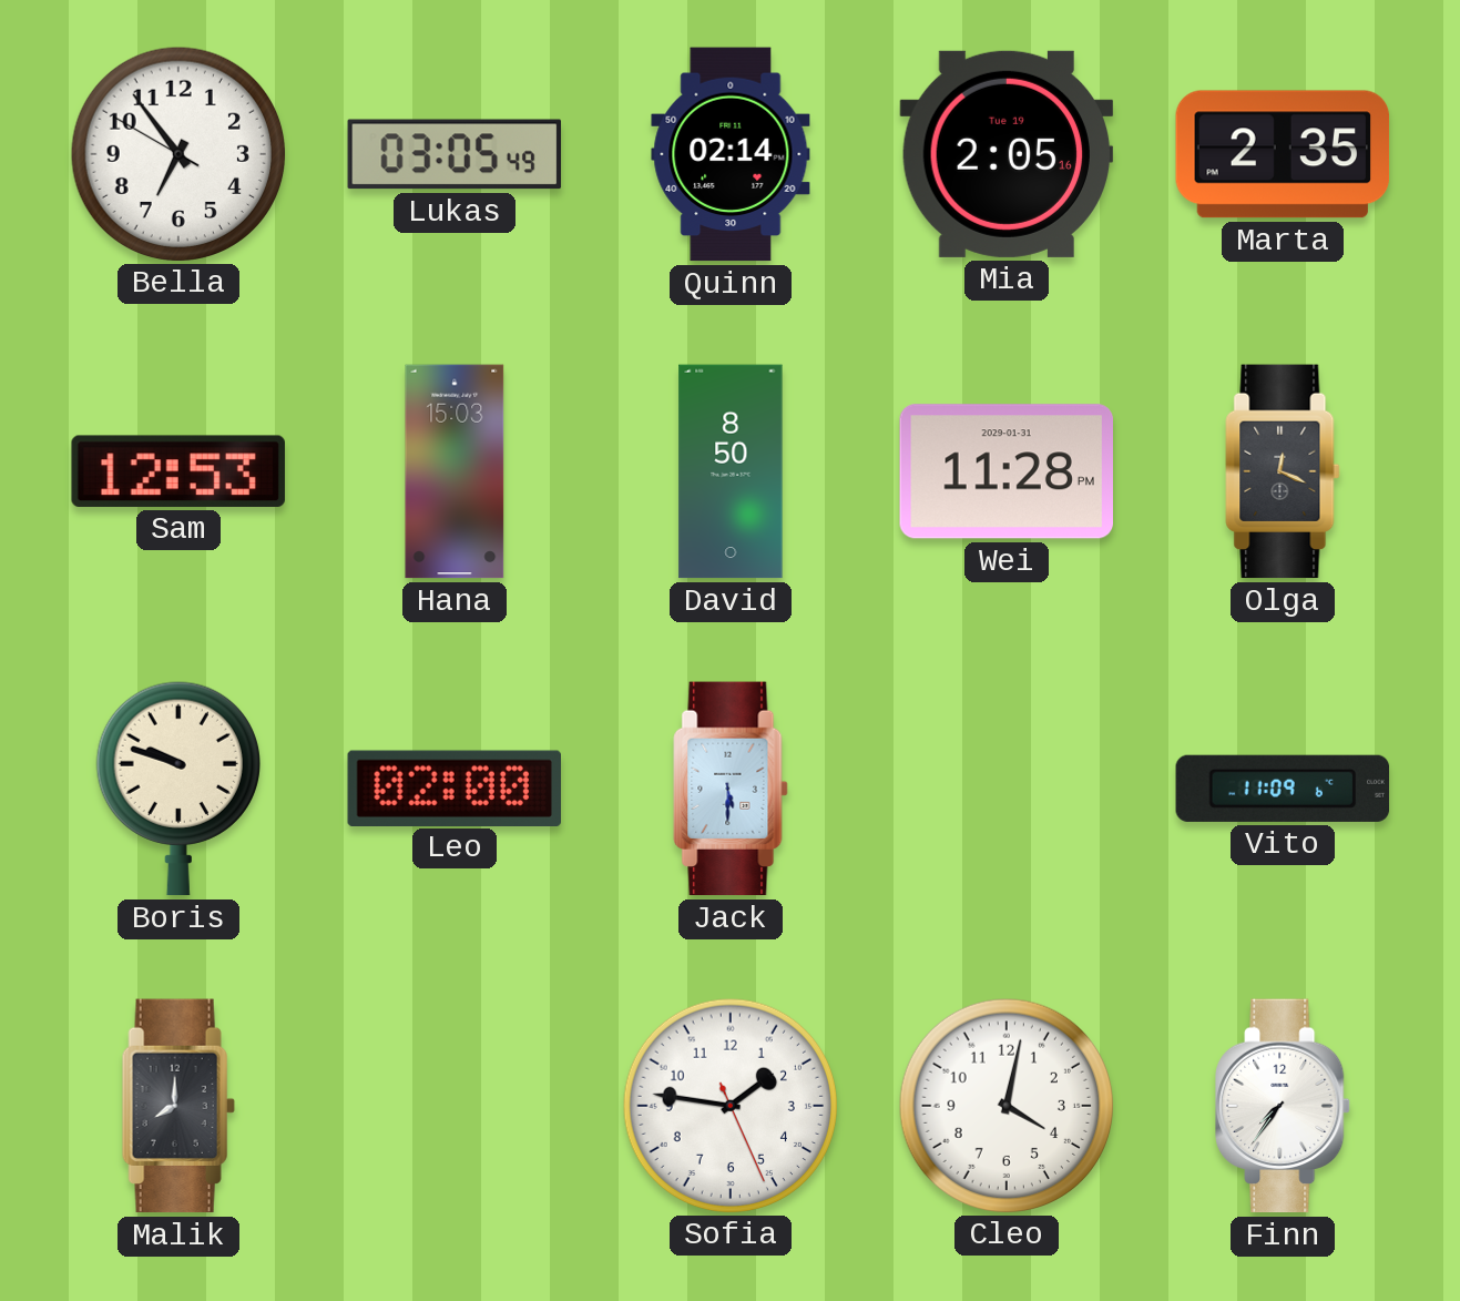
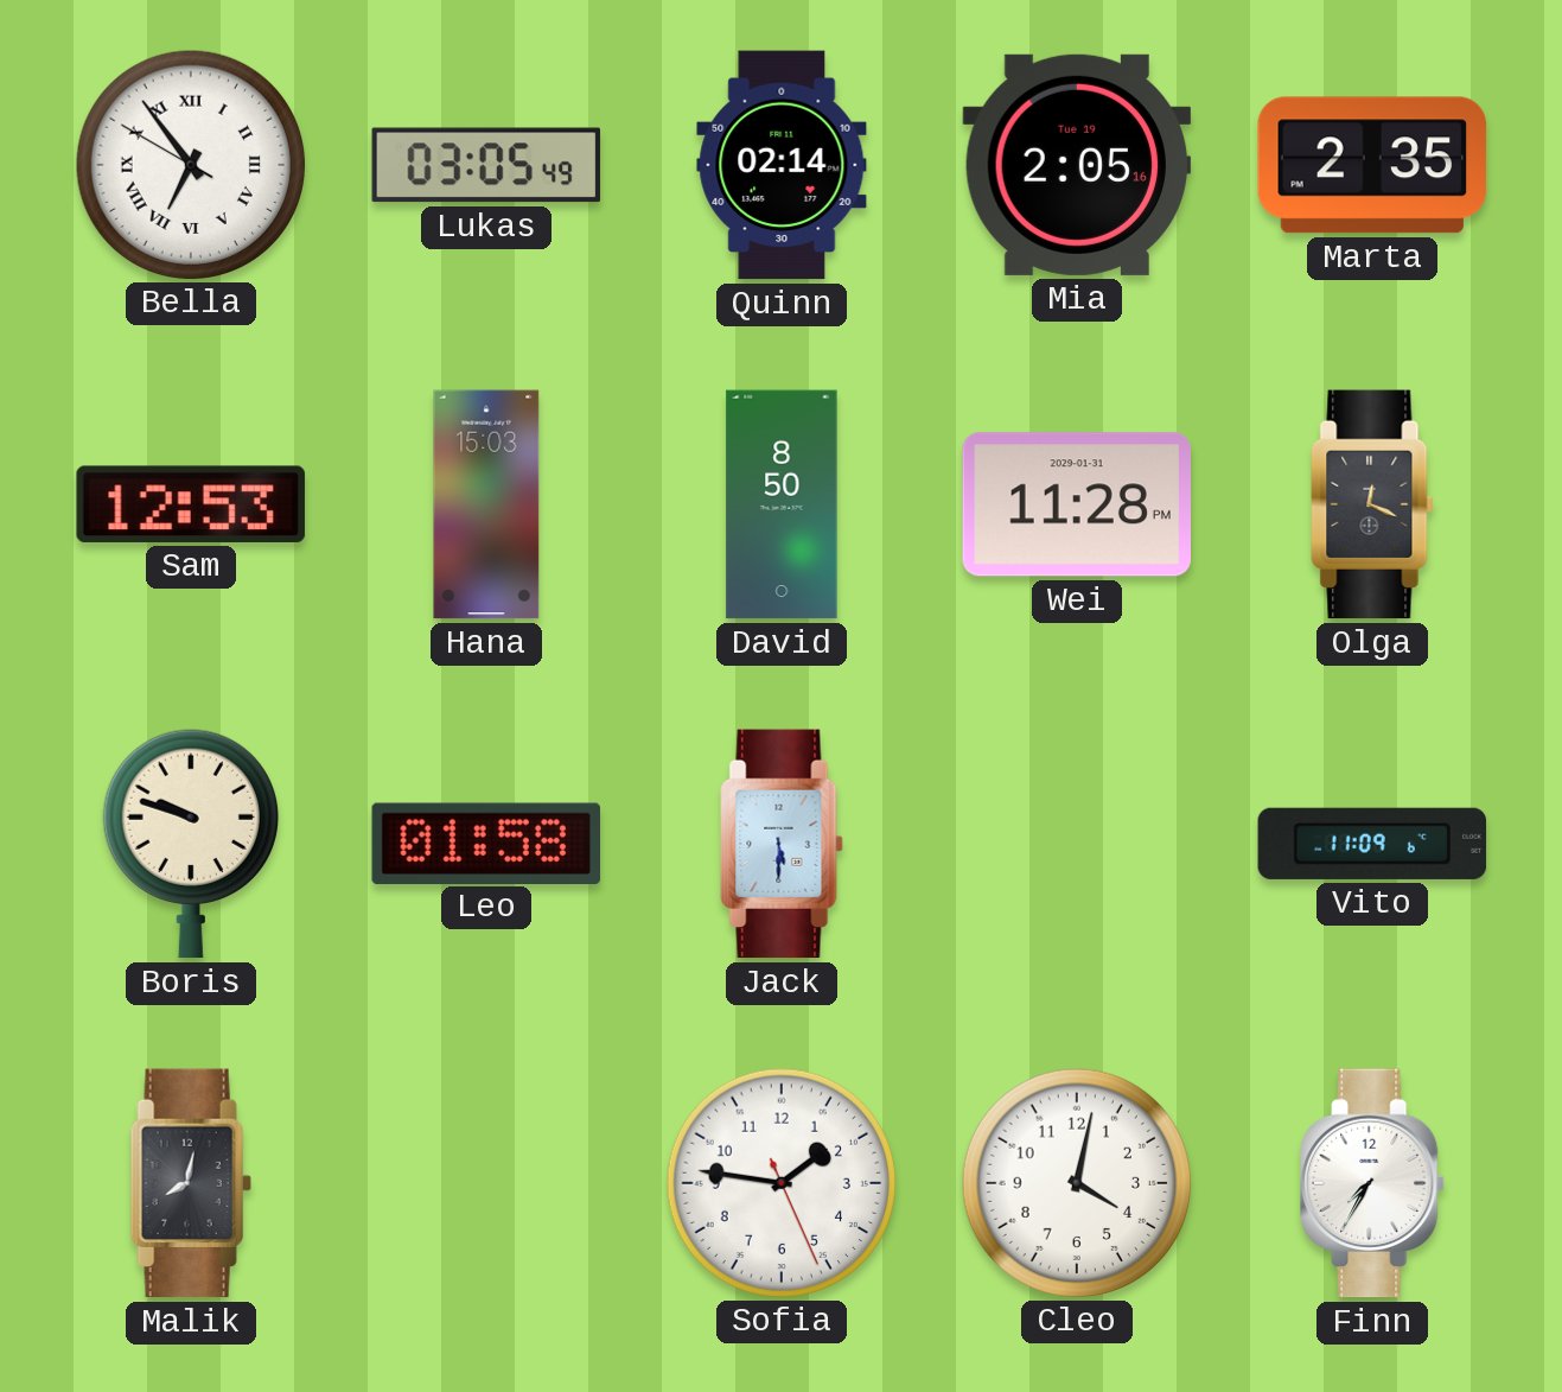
Bella numerals: Arabic -> Roman (190, 164)
Leo: 02:00 -> 01:58 (485, 843)
Malik: 8:00 -> 8:02 (191, 1183)
Finn: 7:36 -> 7:35 (1372, 1183)
